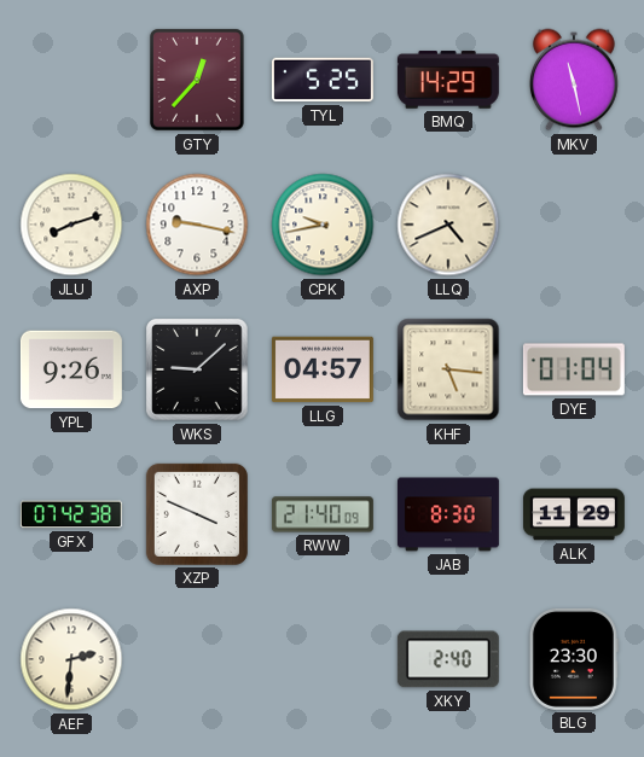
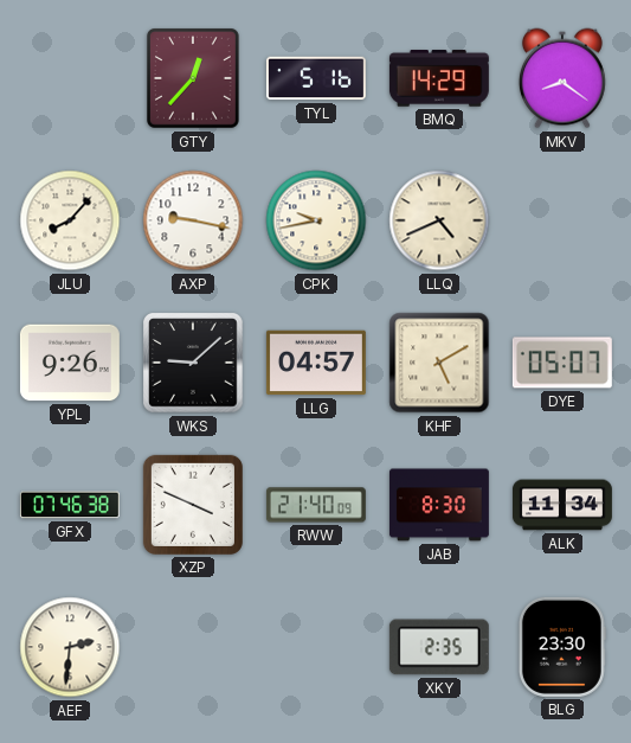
TYL: 5:25 -> 5:16 (316, 78)
MKV: 11:28 -> 8:21 (562, 78)
JLU: 8:12 -> 8:07 (70, 220)
KHF: 5:16 -> 5:10 (439, 363)
DYE: 01:04 -> 05:07 (562, 363)
GFX: 07:42 -> 07:46 (70, 505)
ALK: 11:29 -> 11:34 (562, 505)
XKY: 2:40 -> 2:35 (439, 647)
